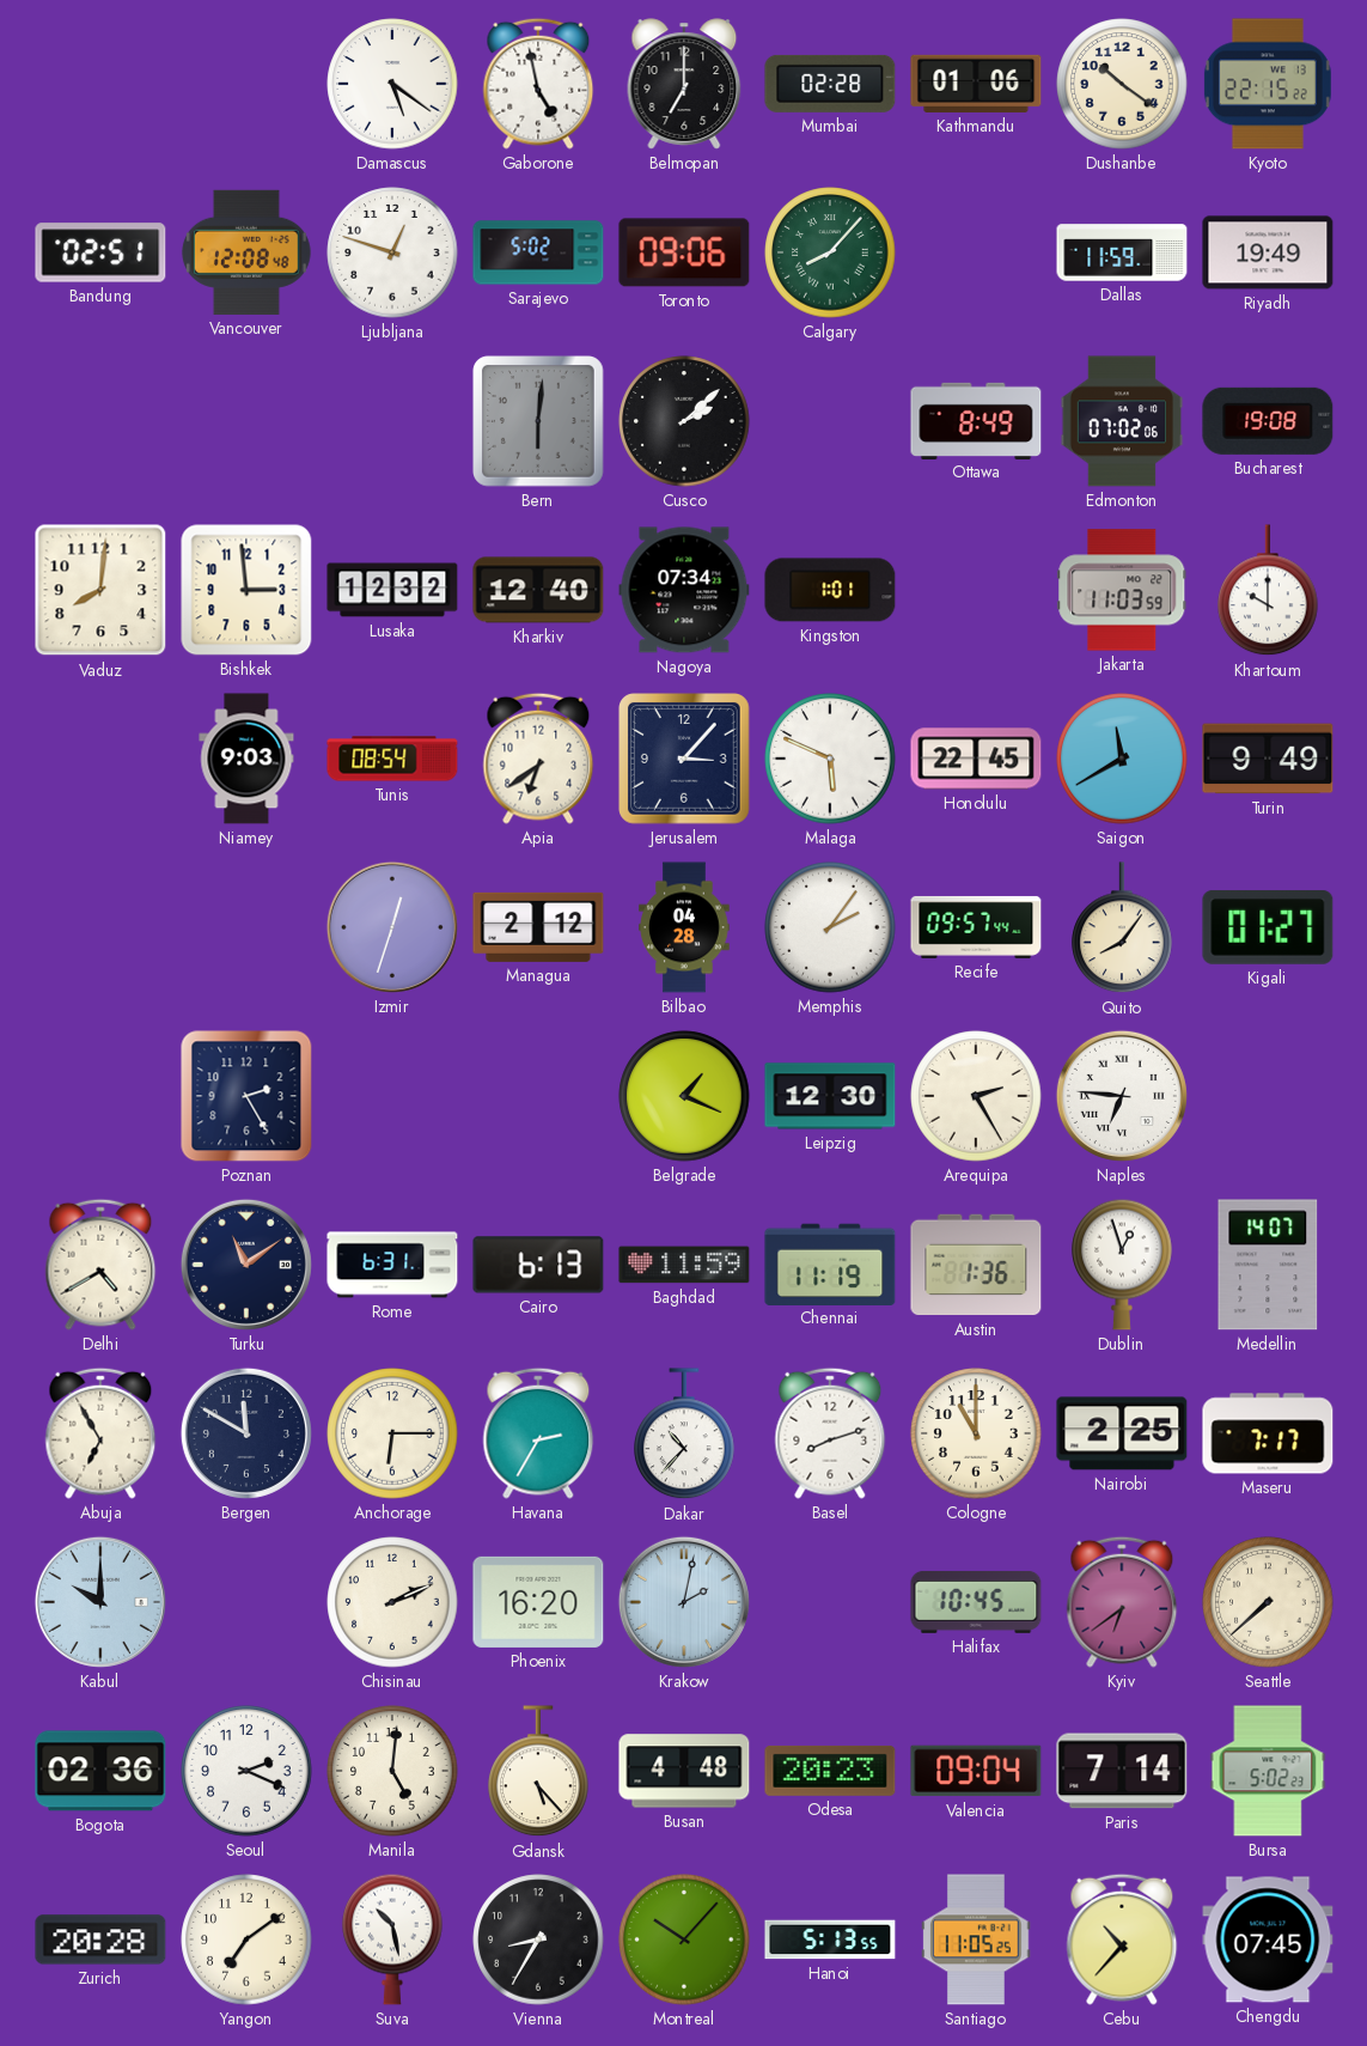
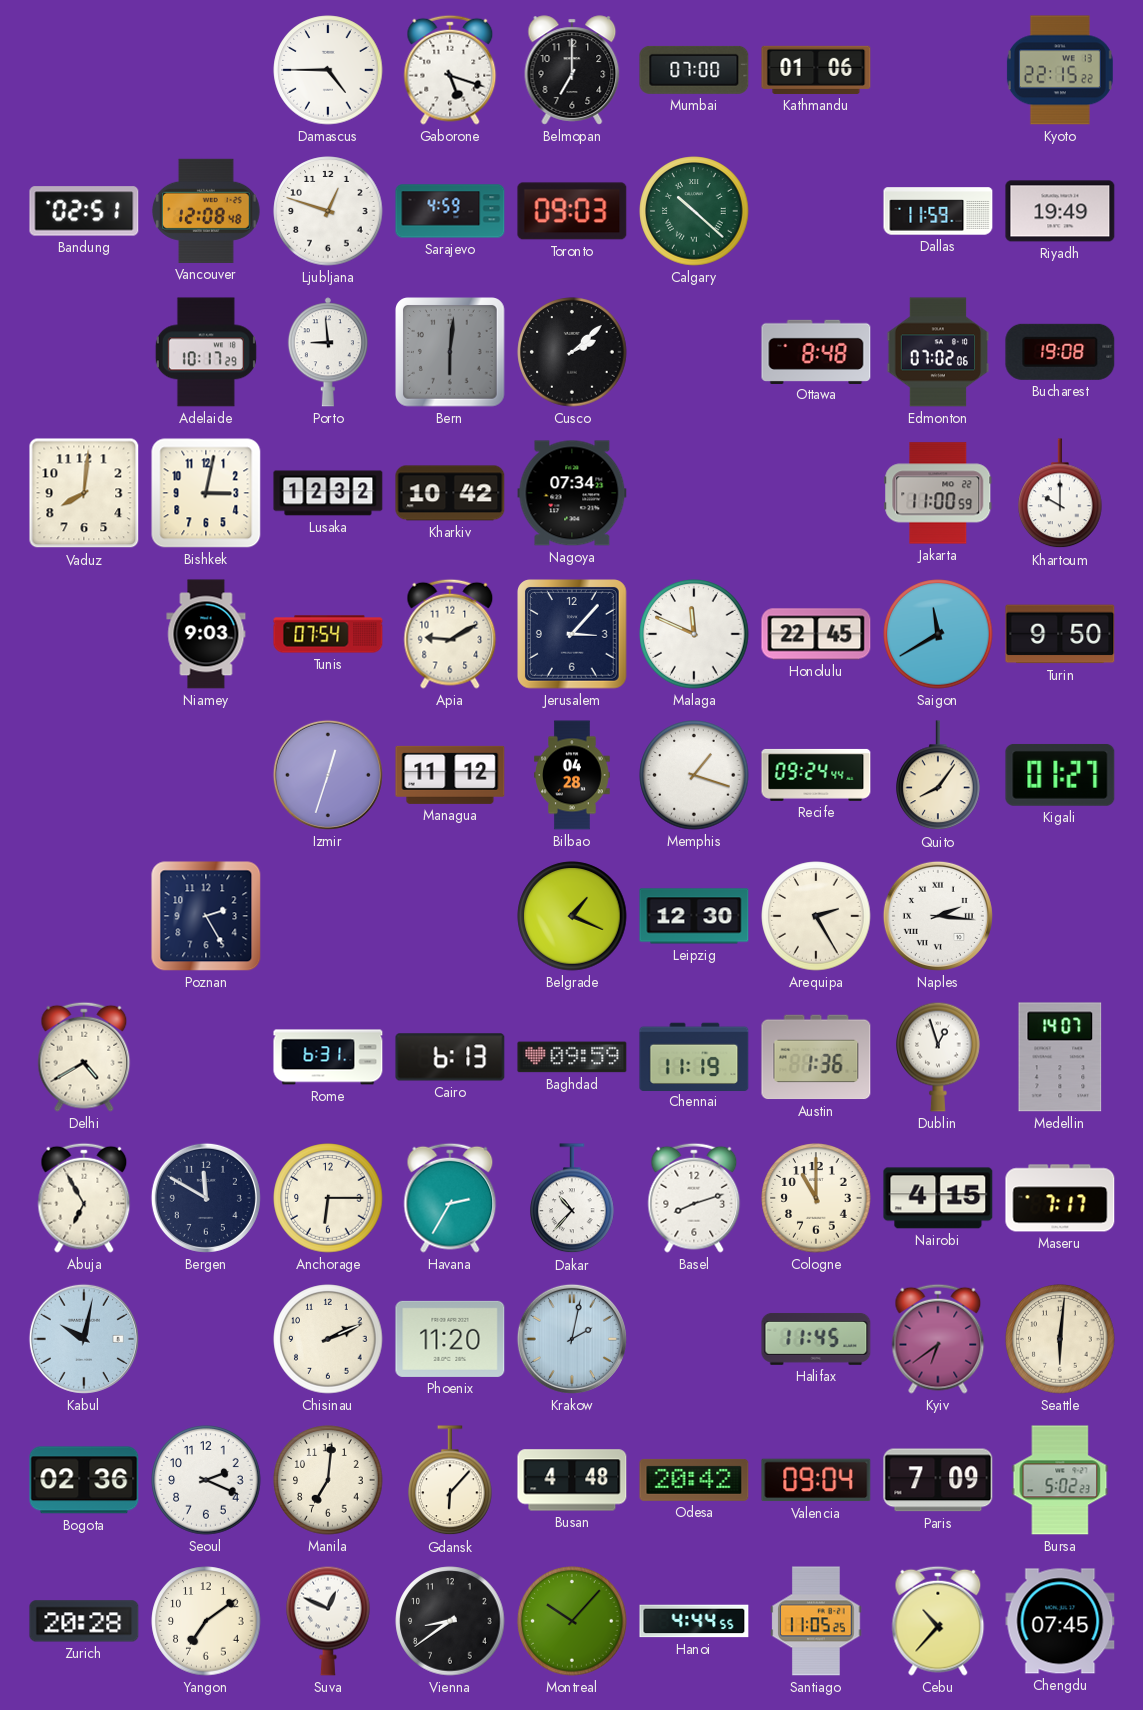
Damascus: 5:21 -> 4:45 (328, 70)
Gaborone: 4:58 -> 5:18 (450, 70)
Mumbai: 02:28 -> 07:00 (694, 70)
Dushanbe: 10:21 -> none (1122, 84)
Sarajevo: 5:02 -> 4:59 (450, 211)
Toronto: 09:06 -> 09:03 (572, 211)
Calgary: 8:07 -> 10:22 (694, 211)
Adelaide: none -> 10:17 (206, 352)
Porto: none -> 8:59 (328, 352)
Ottawa: 8:49 -> 8:48 (816, 351)
Bishkek: 2:59 -> 3:02 (206, 493)
Kharkiv: 12:40 -> 10:42 (450, 493)
Kingston: 1:01 -> none (830, 590)
Jakarta: 11:03 -> 11:00 (938, 493)
Tunis: 08:54 -> 07:54 (328, 634)
Apia: 6:39 -> 9:10 (450, 634)
Malaga: 5:49 -> 11:49 (694, 634)
Turin: 9:49 -> 9:50 (1060, 634)
Managua: 2:12 -> 11:12 (450, 775)
Memphis: 2:06 -> 1:18 (694, 775)
Recife: 09:57 -> 09:24 (816, 775)
Naples: 6:46 -> 2:16 (938, 916)
Turku: 11:09 -> none (246, 1265)
Baghdad: 11:59 -> 09:59 (572, 1057)
Nairobi: 2:25 -> 4:15 (938, 1198)
Kabul: 10:00 -> 10:02 (84, 1339)
Phoenix: 16:20 -> 11:20 (450, 1339)
Halifax: 10:45 -> 11:45 (816, 1339)
Seattle: 7:38 -> 6:01 (1060, 1339)
Manila: 5:01 -> 7:01 (328, 1480)
Gdansk: 5:23 -> 6:07 (450, 1481)
Odesa: 20:23 -> 20:42 (694, 1480)
Paris: 7:14 -> 7:09 (938, 1480)
Suva: 10:28 -> 12:49 (328, 1621)
Vienna: 8:35 -> 8:39 (450, 1621)
Hanoi: 5:13 -> 4:44 (694, 1621)
